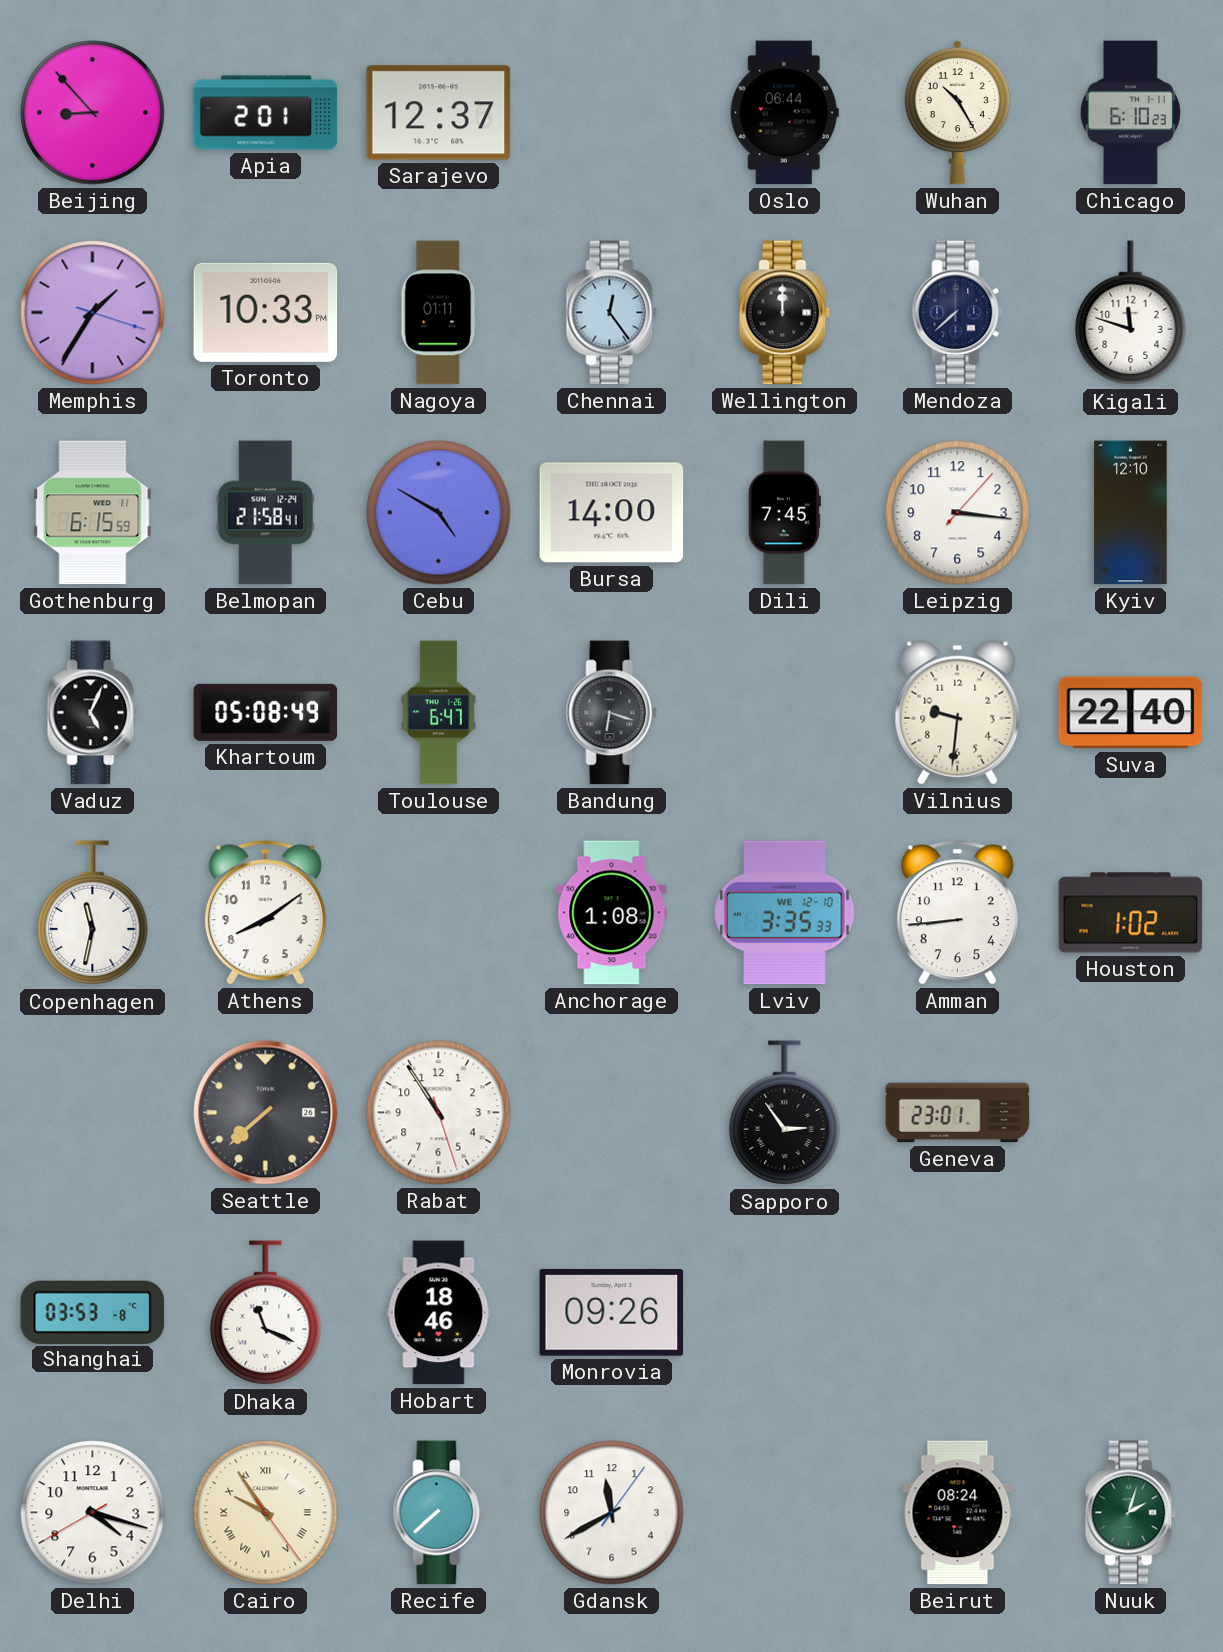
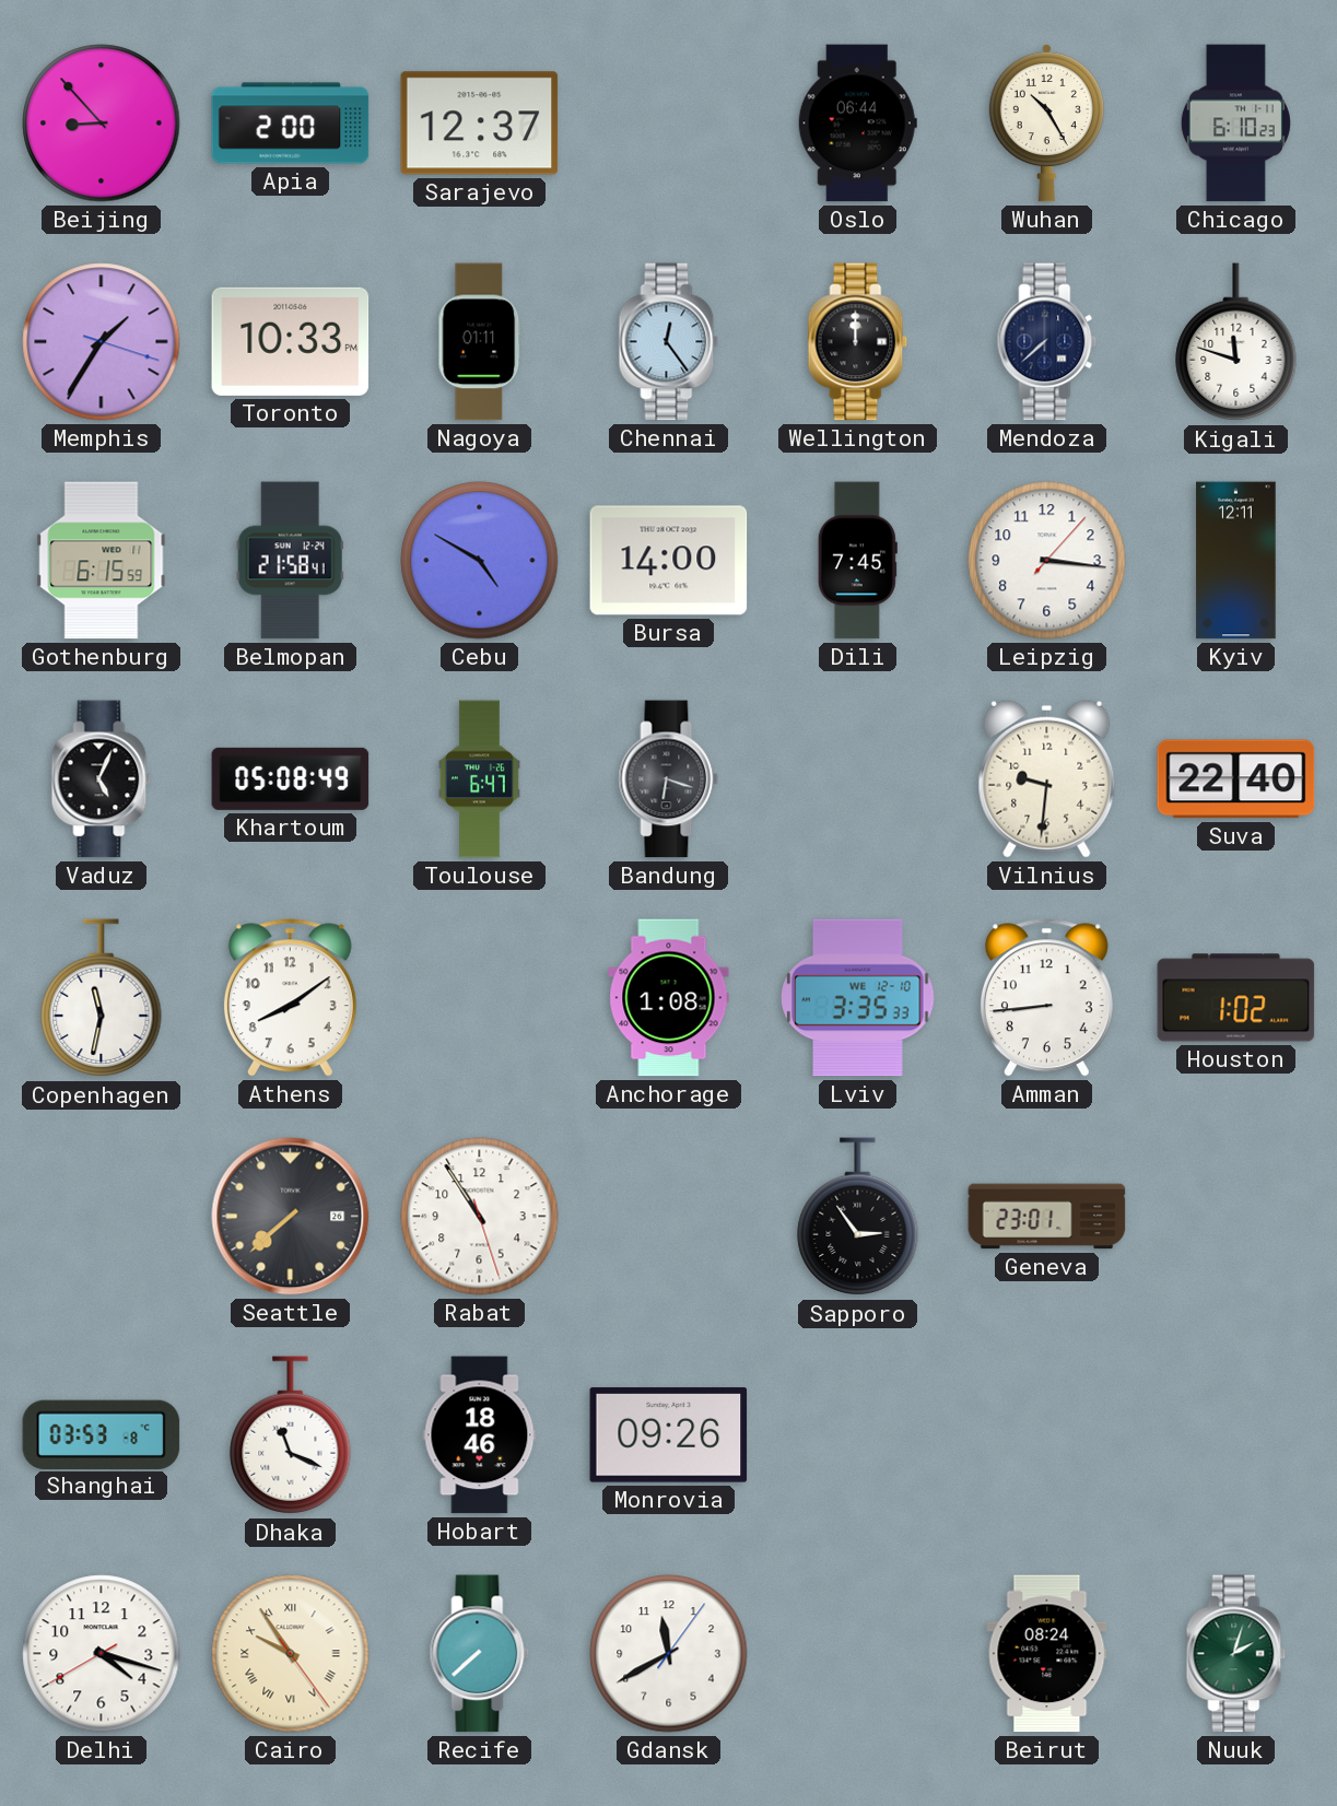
Apia: 2:01 -> 2:00 (291, 124)
Kyiv: 12:10 -> 12:11 (1236, 561)
